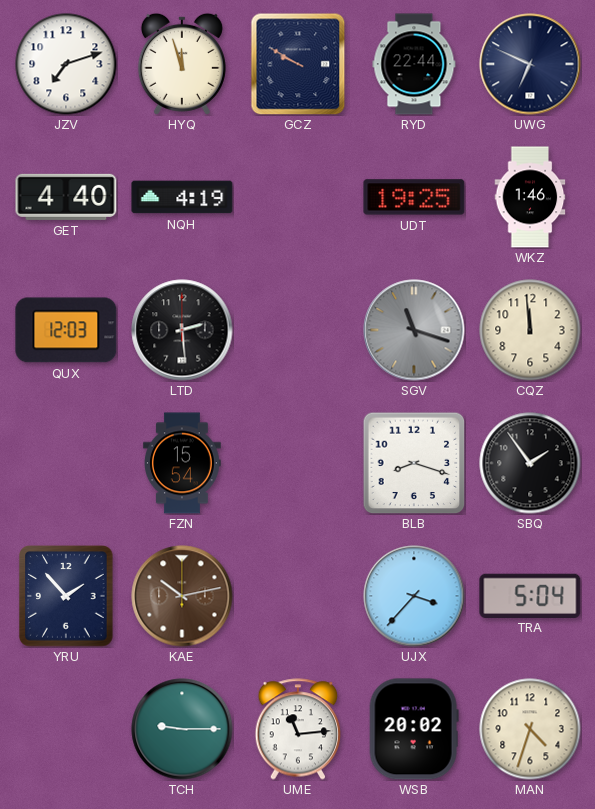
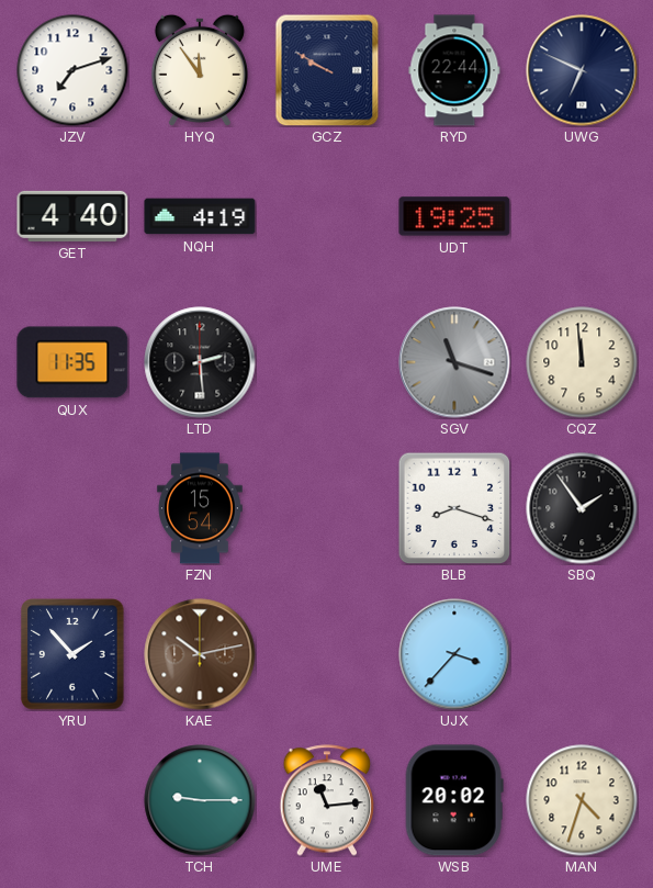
HYQ: 11:57 -> 11:54 (200, 70)
WKZ: 1:46 -> none (530, 197)
QUX: 12:03 -> 11:35 (72, 362)
TRA: 5:04 -> none (530, 595)
